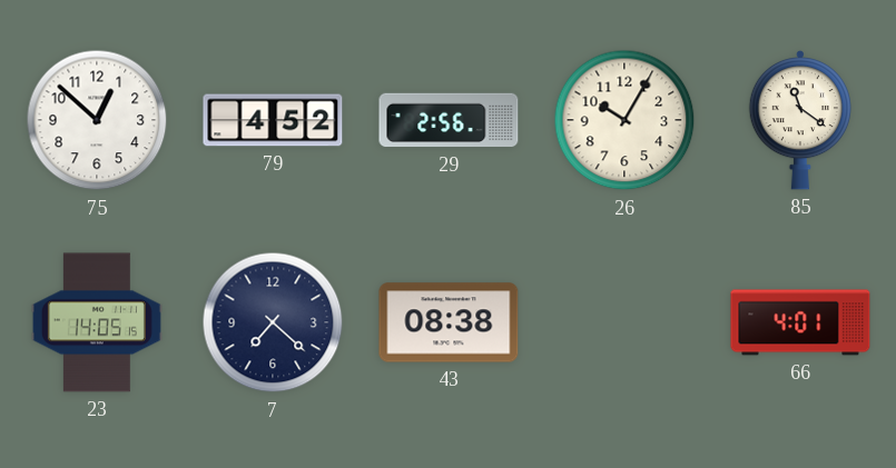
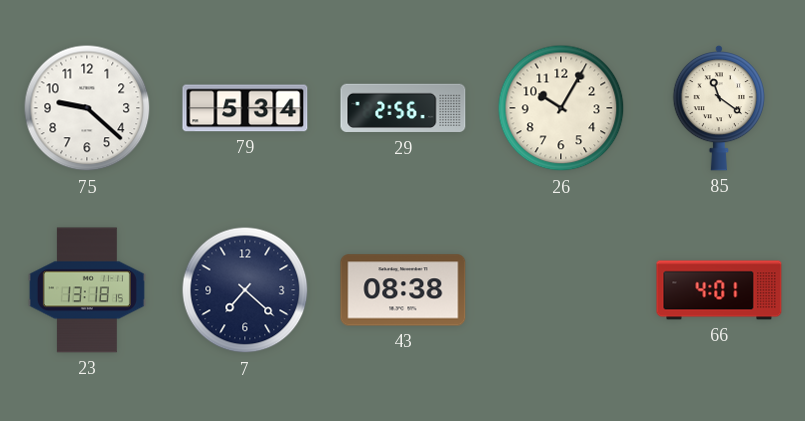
75: 12:52 -> 9:22 (87, 108)
79: 4:52 -> 5:34 (245, 108)
23: 14:05 -> 13:18 (87, 290)
